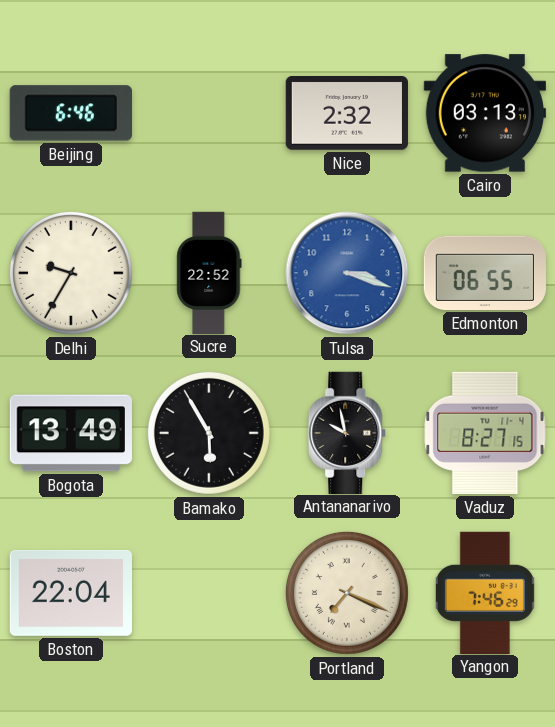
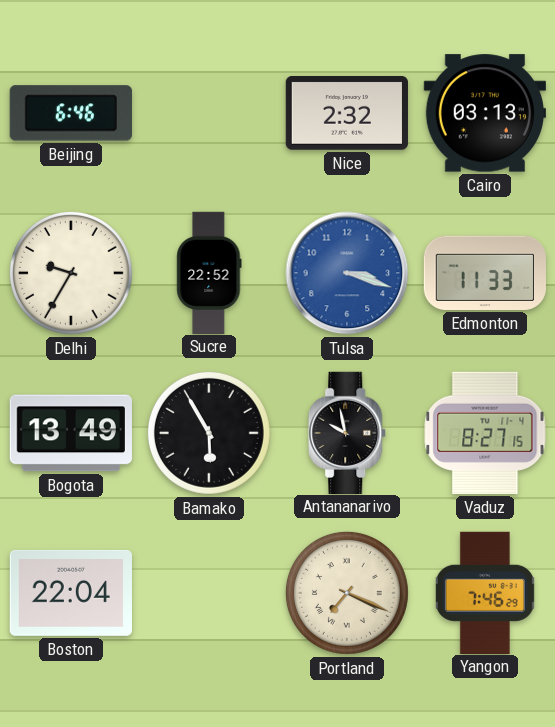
Edmonton: 06:55 -> 11:33 (484, 273)
